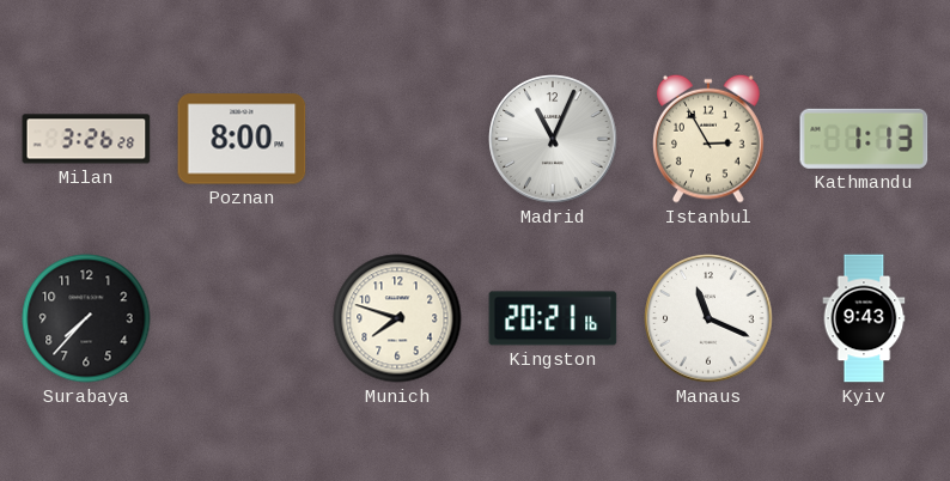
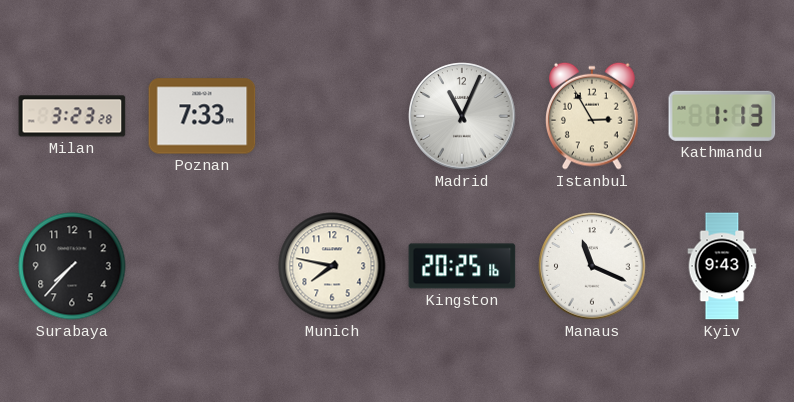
Milan: 3:26 -> 3:23 (72, 116)
Poznan: 8:00 -> 7:33 (202, 116)
Munich: 7:48 -> 7:47 (332, 266)
Kingston: 20:21 -> 20:25 (462, 266)
